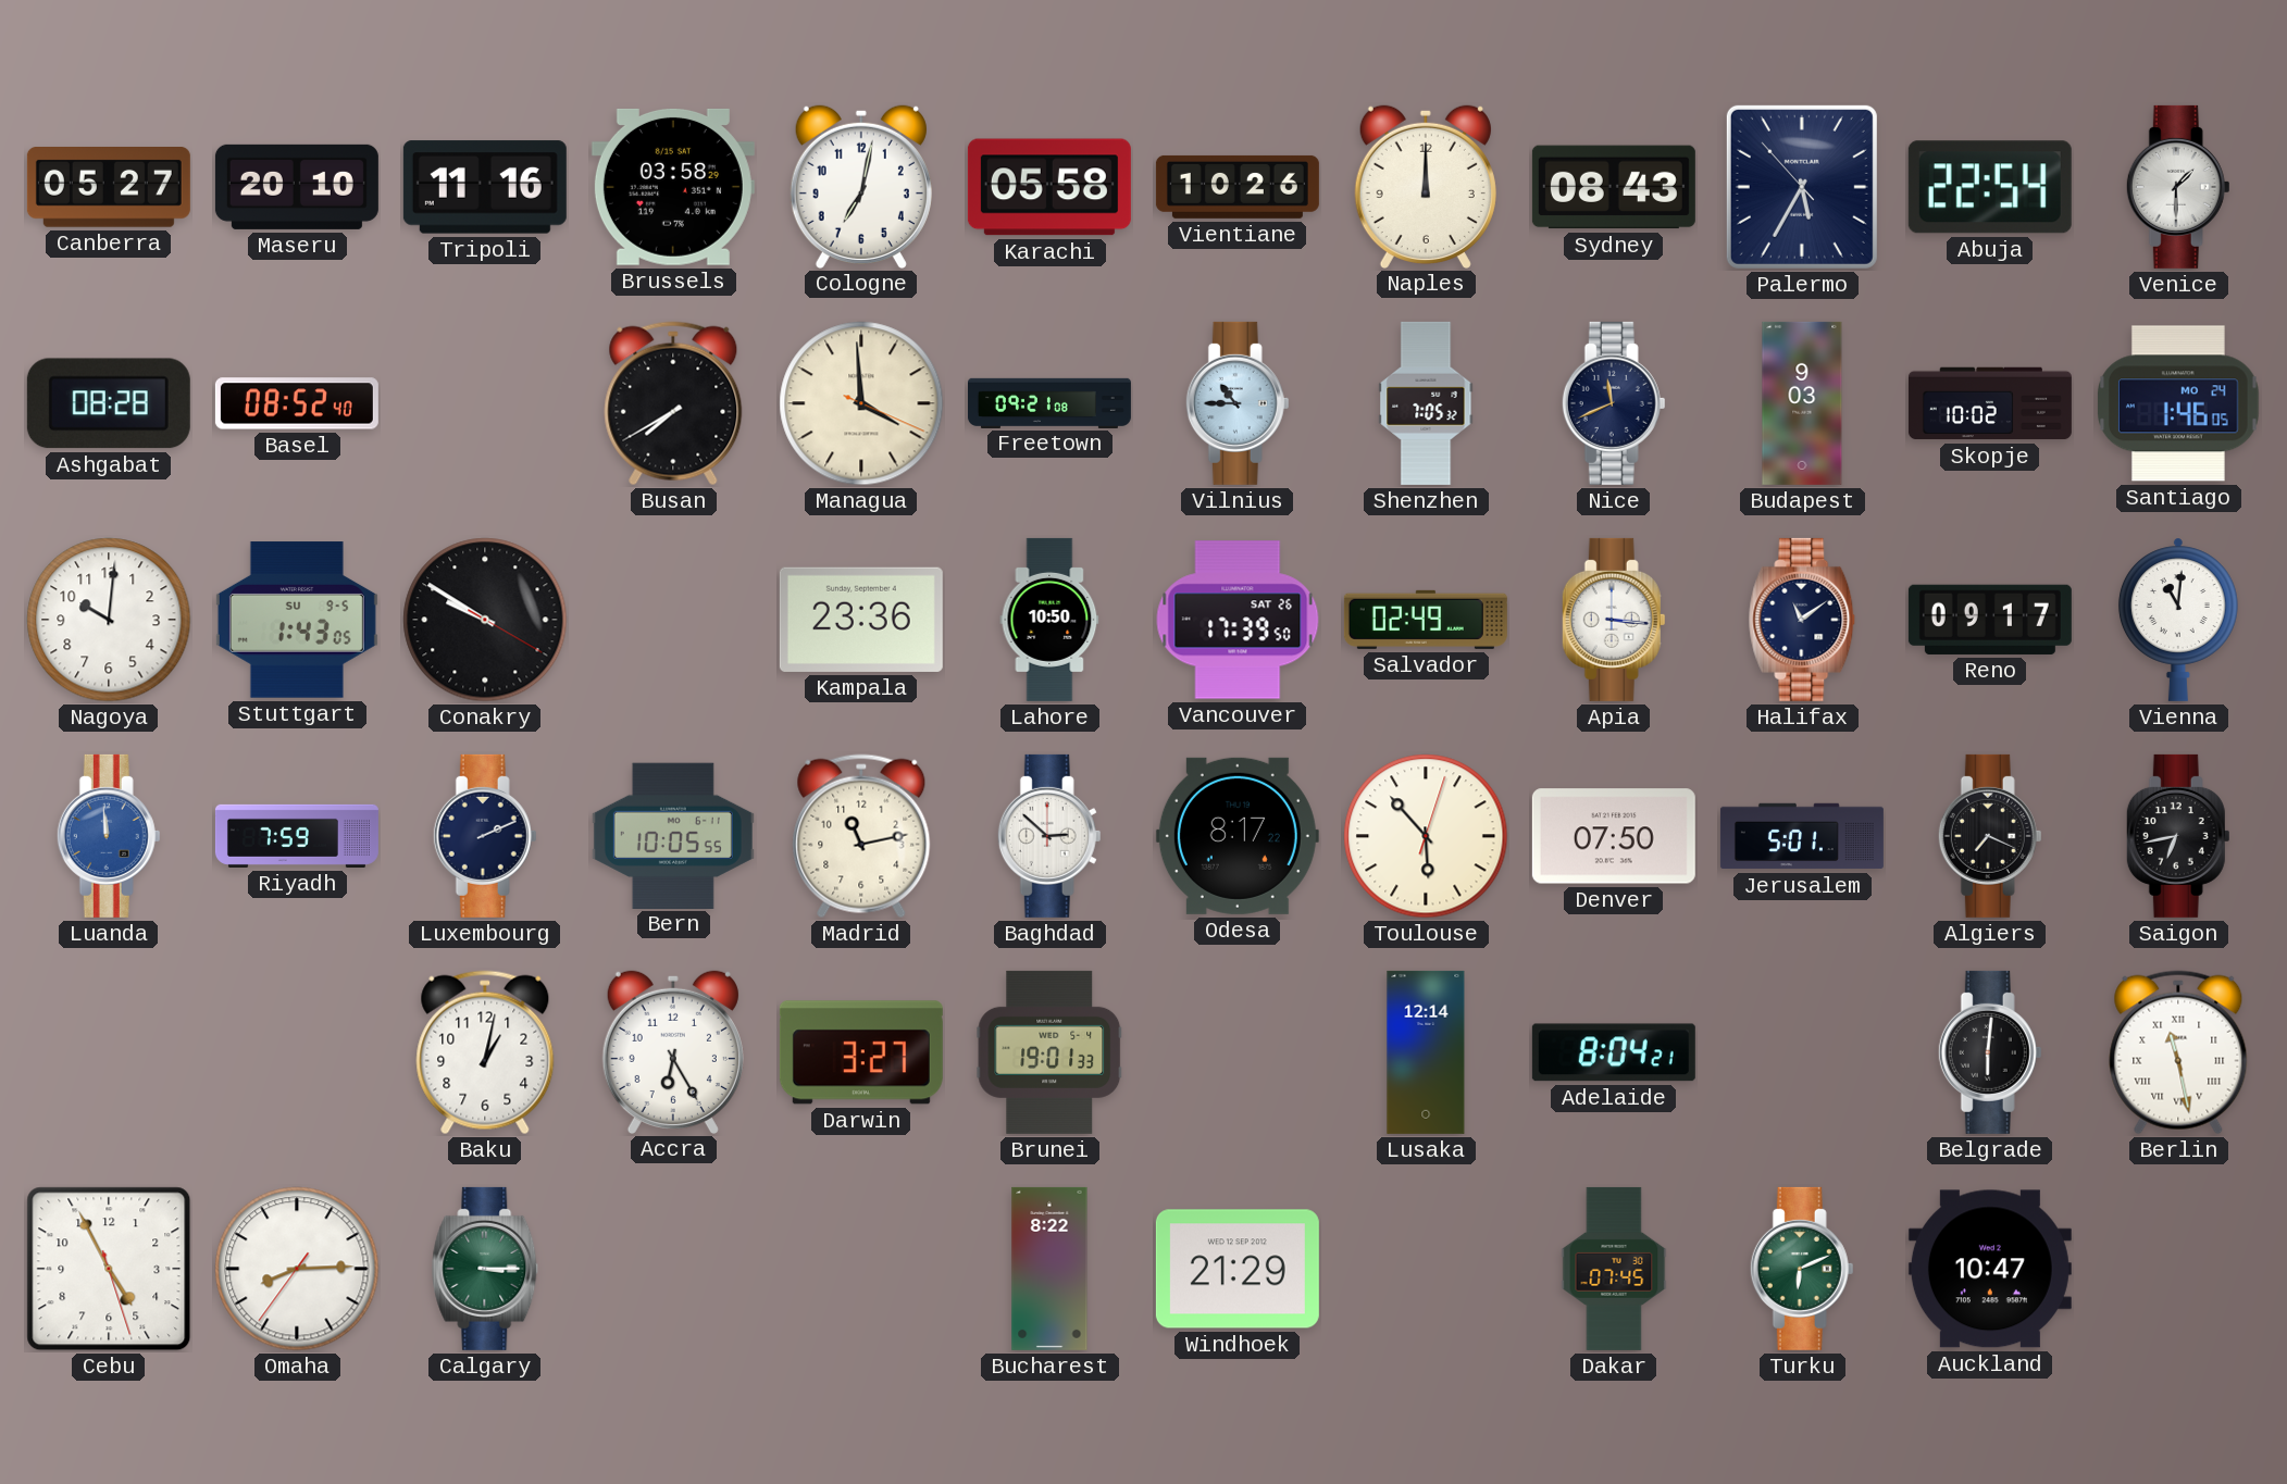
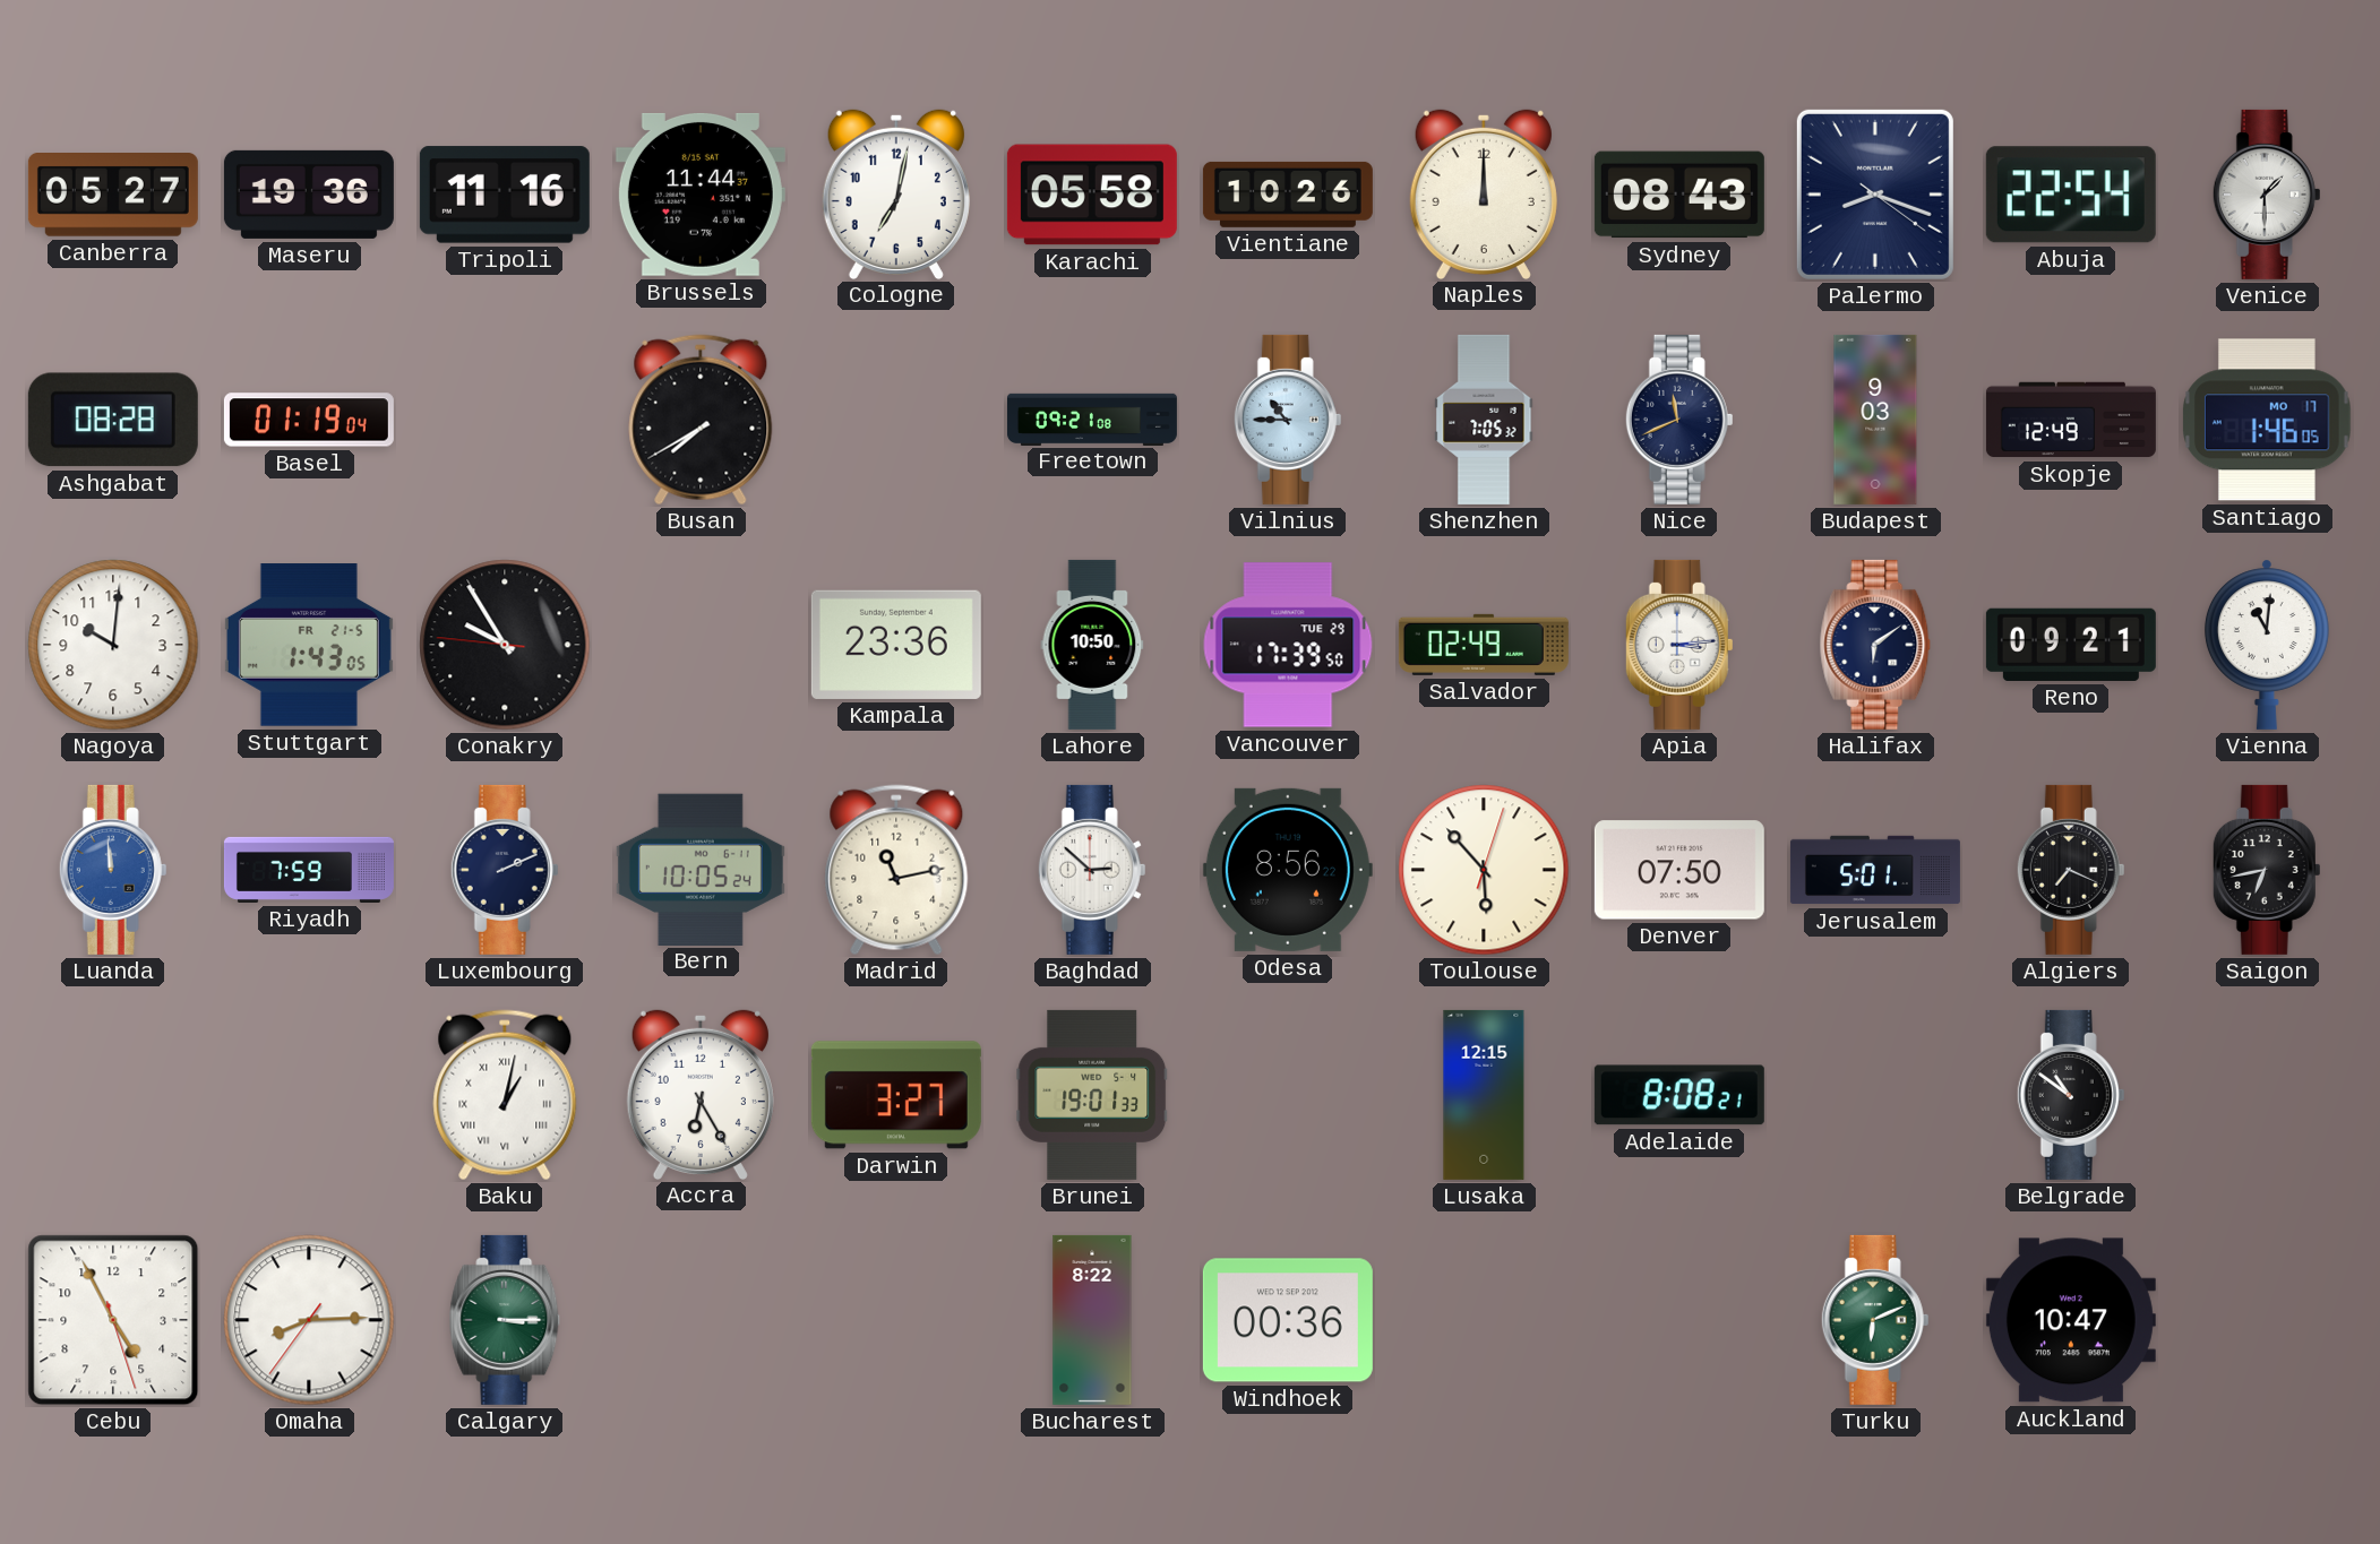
Maseru: 20:10 -> 19:36 (309, 195)
Brussels: 03:58 -> 11:44 (701, 195)
Palermo: 5:34 -> 8:18 (1875, 195)
Basel: 08:52 -> 01:19 (309, 420)
Managua: 3:59 -> none (861, 403)
Skopje: 10:02 -> 12:49 (2071, 420)
Santiago date: MO 24 -> MO 17 (2268, 420)
Stuttgart date: SU 9-5 -> FR 21-5 (309, 645)
Conakry: 9:50 -> 9:54 (505, 645)
Vancouver date: SAT 26 -> TUE 29 (1288, 645)
Apia: 3:16 -> 3:14 (1679, 645)
Halifax: 11:09 -> 6:09 (1875, 645)
Reno: 09:17 -> 09:21 (2071, 645)
Bern: 10:05:55 -> 10:05:24 (701, 869)
Odesa: 8:17 -> 8:56 (1288, 870)
Baku numerals: Arabic -> Roman (505, 1095)
Lusaka: 12:14 -> 12:15 (1484, 1095)
Adelaide: 8:04 -> 8:08 (1679, 1095)
Belgrade: 6:01 -> 10:51 (2071, 1095)
Berlin: 11:28 -> none (2178, 1052)
Windhoek: 21:29 -> 00:36 (1288, 1320)
Dakar: 07:45 -> none (1614, 1269)
